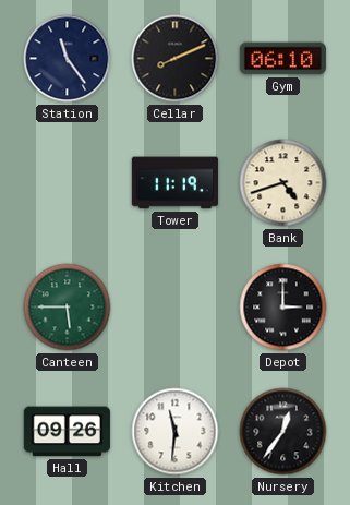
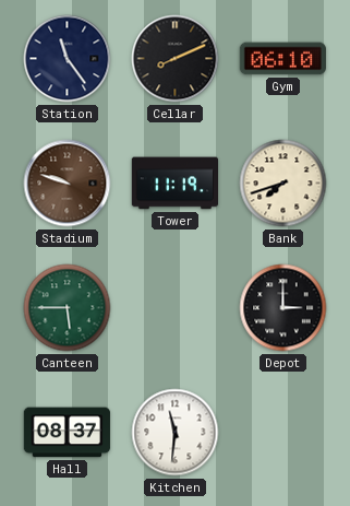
Stadium: none -> 9:48 (68, 184)
Bank: 4:42 -> 7:42 (283, 184)
Hall: 09:26 -> 08:37 (67, 433)
Nursery: 12:36 -> none (283, 432)
